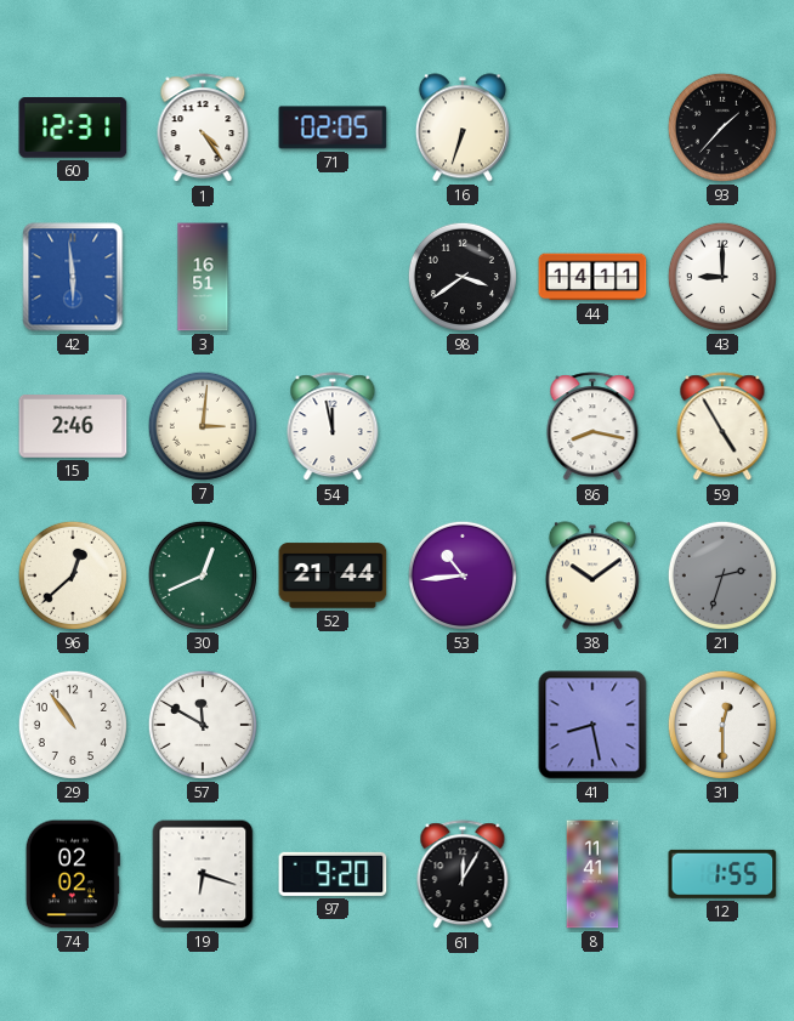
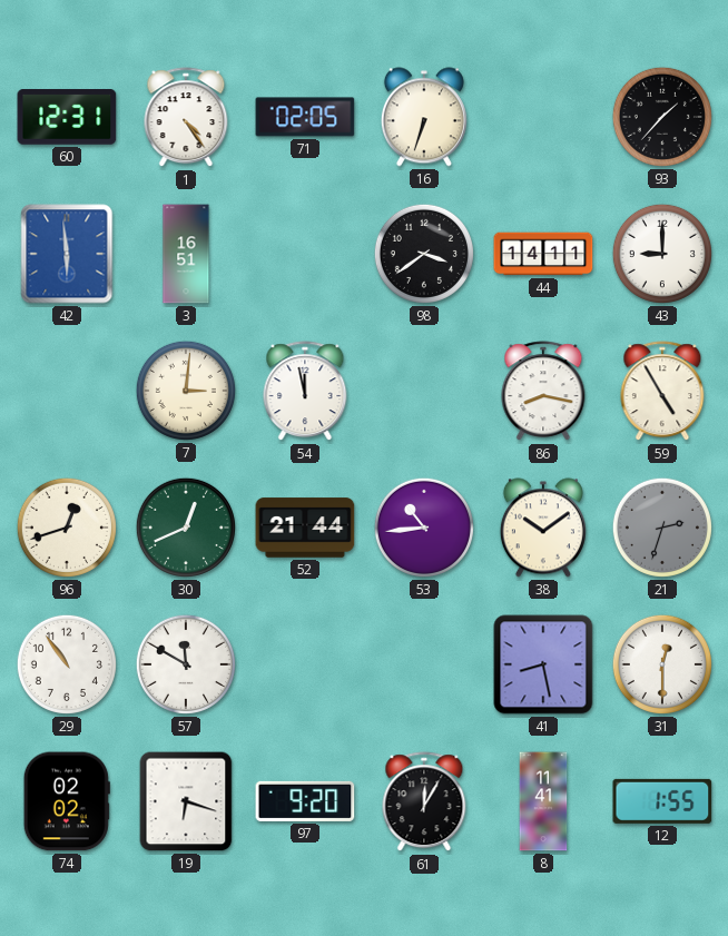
15: 2:46 -> none (73, 426)
96: 12:38 -> 12:42 (67, 528)
